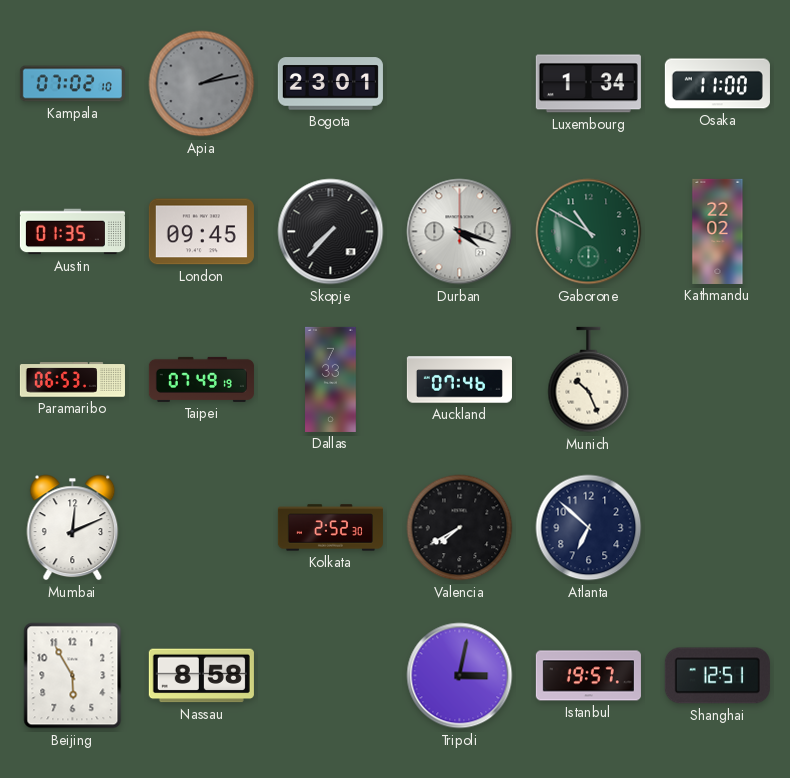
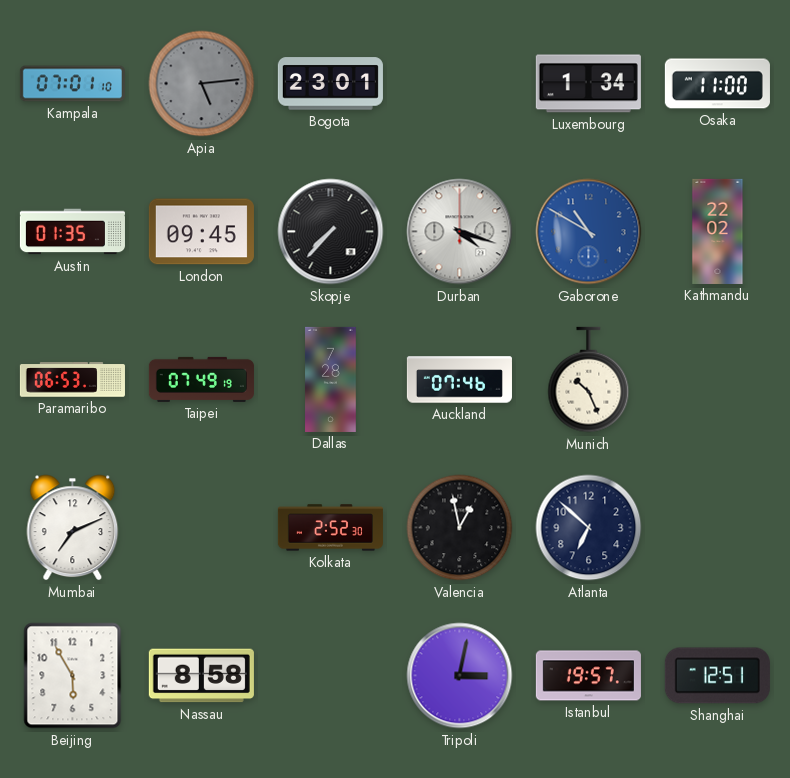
Kampala: 07:02 -> 07:01 (72, 84)
Apia: 2:13 -> 5:14 (202, 84)
Gaborone dial: green -> blue (589, 232)
Dallas: 7:33 -> 7:28 (331, 379)
Mumbai: 12:11 -> 7:11 (73, 528)
Valencia: 7:40 -> 12:58 (460, 528)
